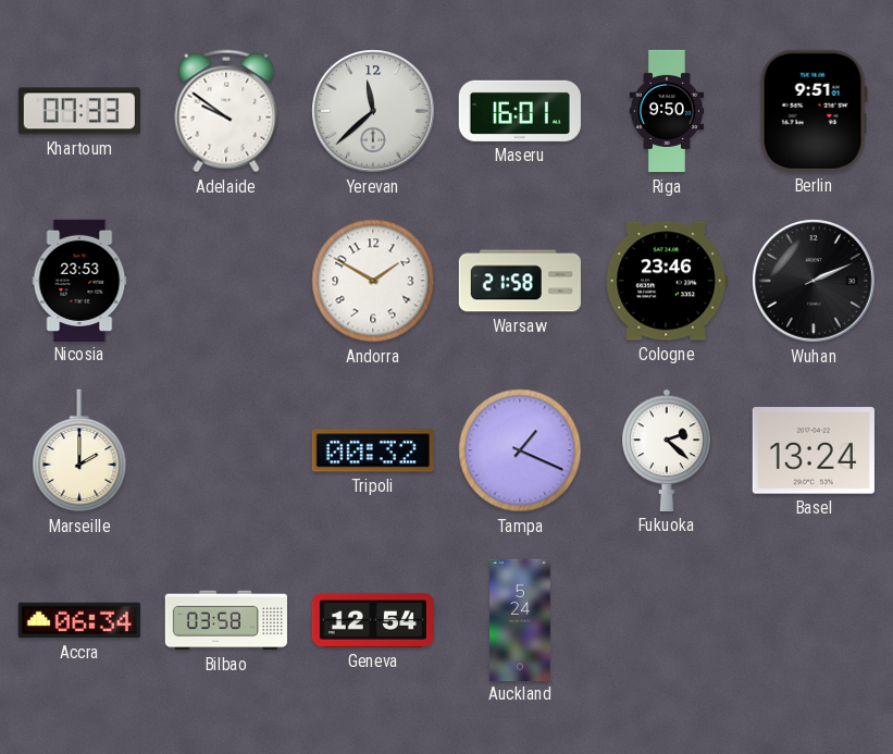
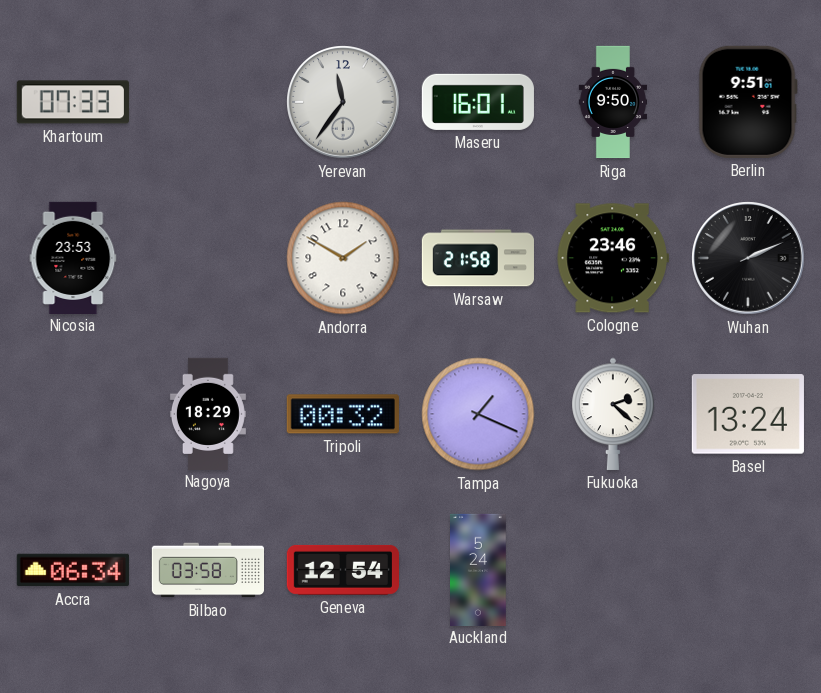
Adelaide: 9:51 -> none (226, 111)
Yerevan: 11:38 -> 11:36 (343, 102)
Marseille: 2:00 -> none (79, 450)
Nagoya: none -> 18:29 (208, 413)
